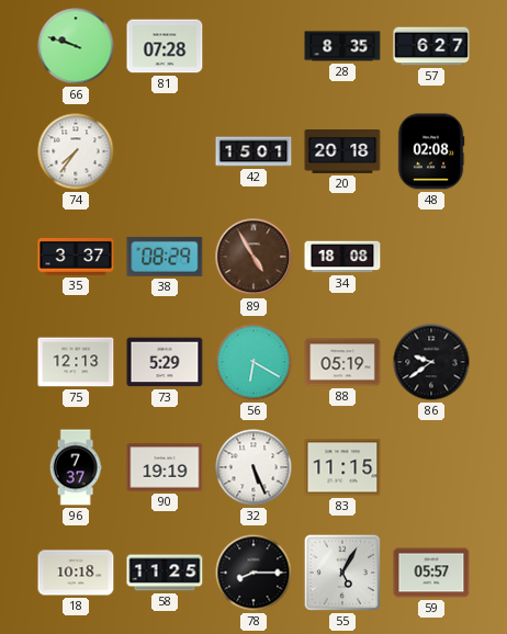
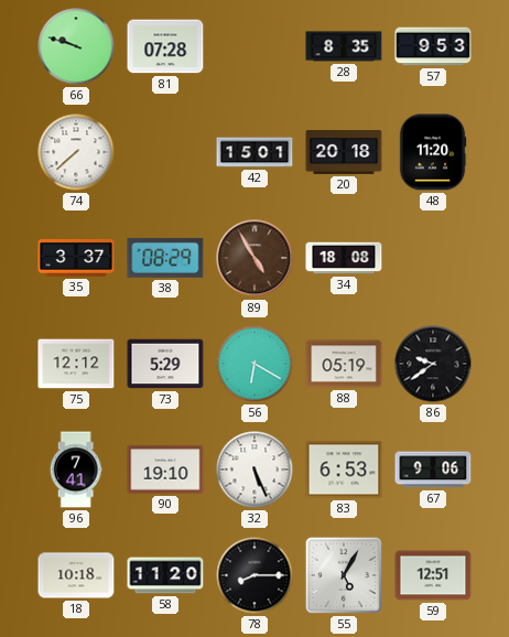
57: 6:27 -> 9:53 (433, 46)
74: 7:36 -> 7:38 (76, 152)
48: 02:08 -> 11:20 (433, 152)
75: 12:13 -> 12:12 (76, 364)
96: 7:37 -> 7:41 (76, 469)
90: 19:19 -> 19:10 (165, 469)
83: 11:15 -> 6:53 (344, 469)
67: none -> 9:06 (433, 469)
58: 11:25 -> 11:20 (165, 575)
59: 05:57 -> 12:51 (433, 575)
